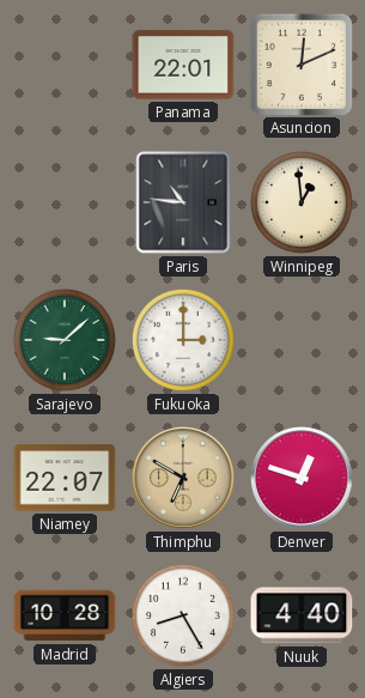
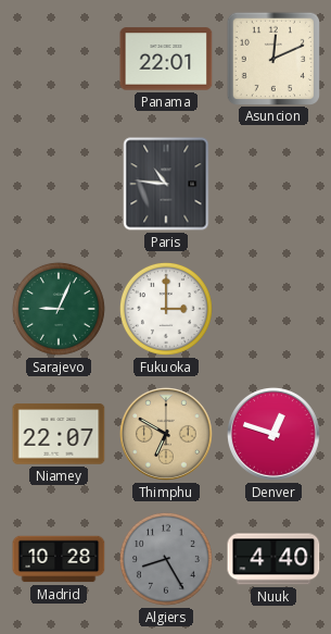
Winnipeg: 12:59 -> none (302, 202)
Sarajevo: 9:08 -> 9:04 (59, 309)
Algiers dial: white -> grey (166, 559)
